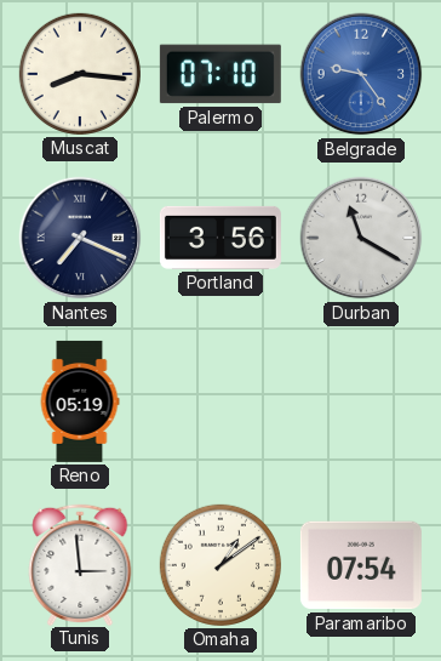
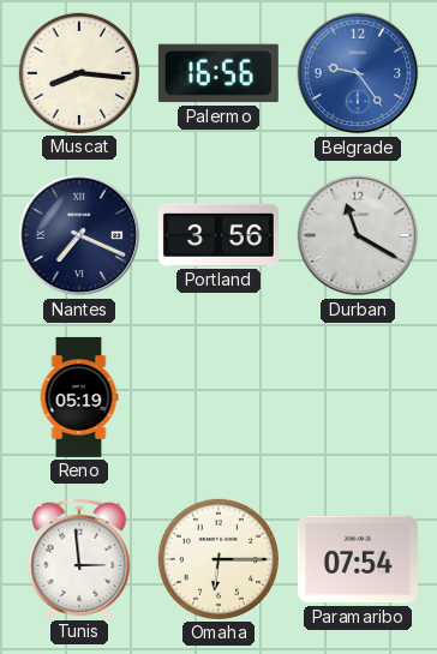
Palermo: 07:10 -> 16:56 (218, 73)
Omaha: 1:09 -> 6:15 (218, 559)
